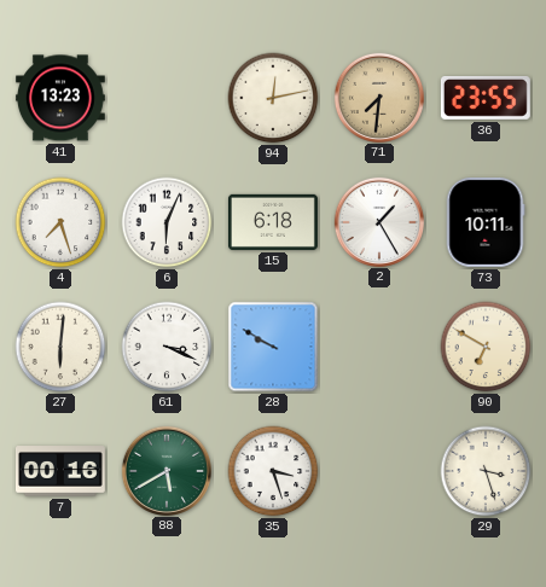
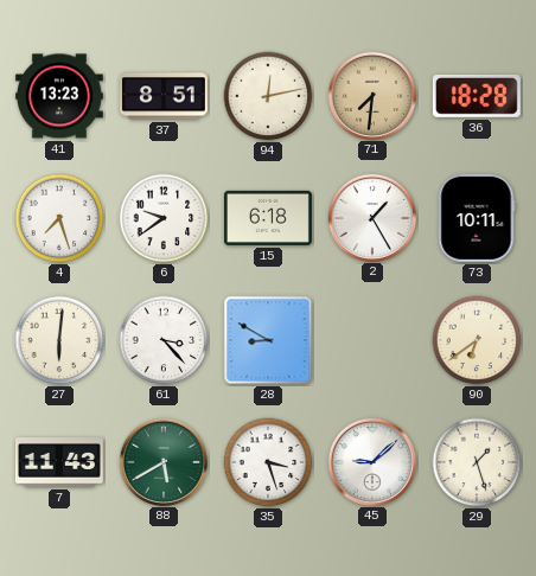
37: none -> 8:51 (164, 96)
36: 23:55 -> 18:28 (477, 96)
6: 6:04 -> 9:39 (164, 218)
61: 3:19 -> 3:23 (164, 340)
28: 9:50 -> 8:50 (268, 340)
90: 6:50 -> 6:39 (477, 340)
7: 00:16 -> 11:43 (59, 462)
45: none -> 9:08 (371, 461)
29: 3:27 -> 1:27 (477, 462)
